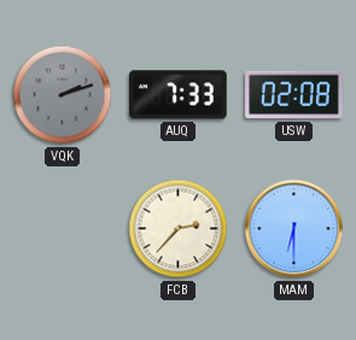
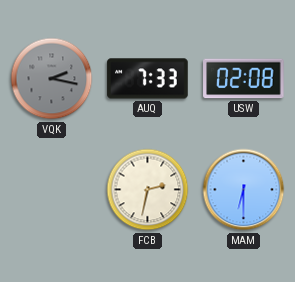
VQK: 2:12 -> 2:17 (52, 79)
FCB: 2:37 -> 2:32 (148, 190)
